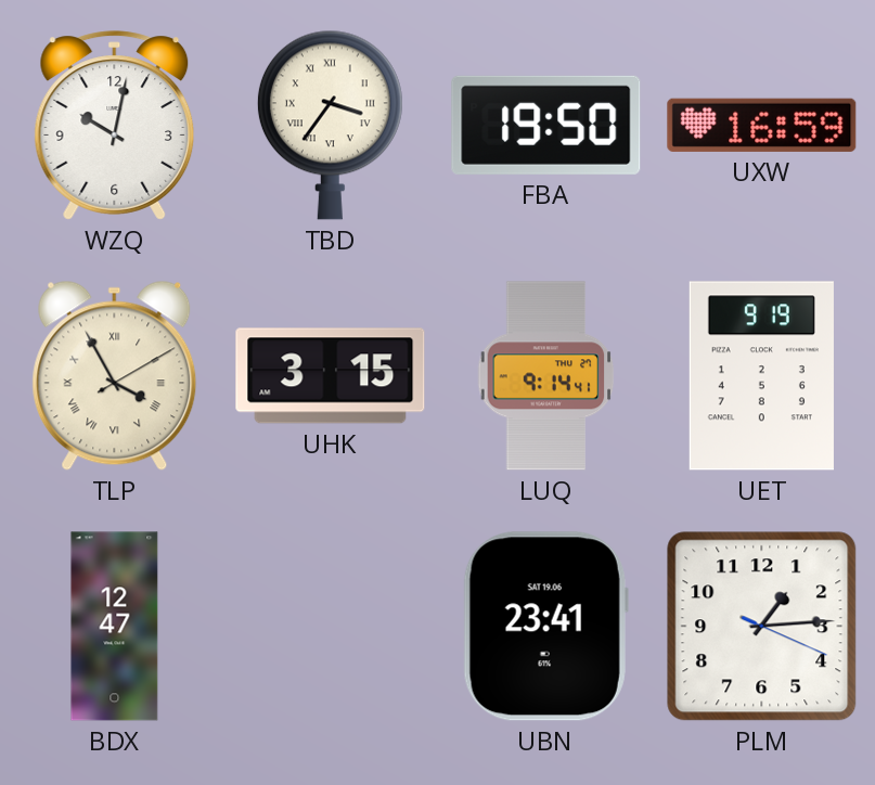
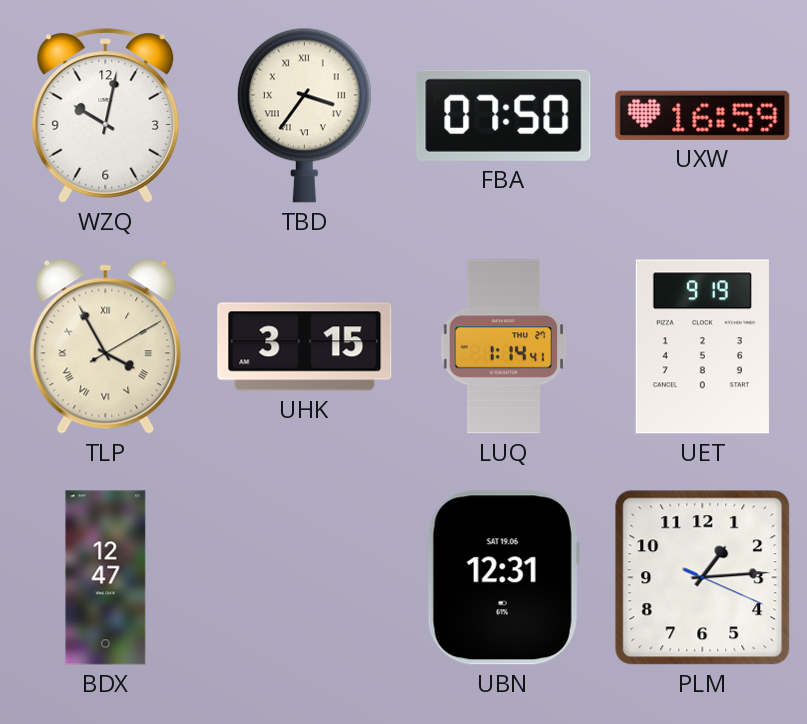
FBA: 19:50 -> 07:50 (504, 115)
LUQ: 9:14 -> 1:14 (504, 347)
UBN: 23:41 -> 12:31 (503, 578)
